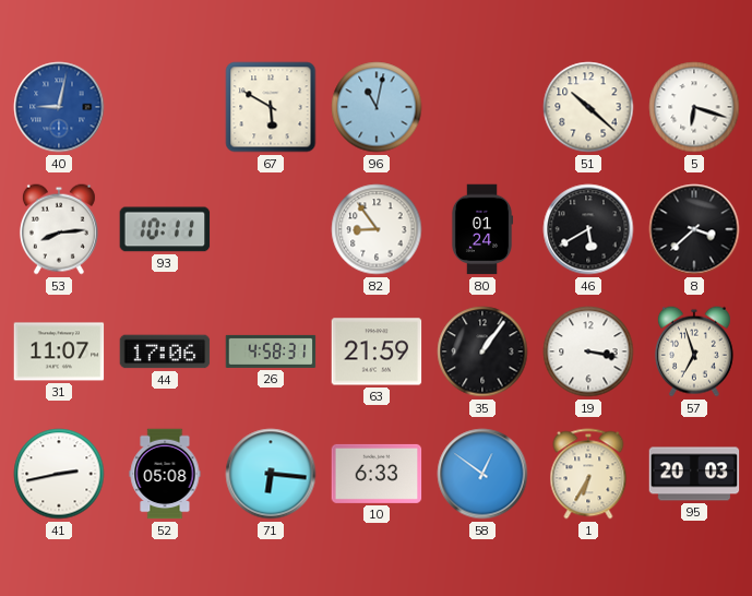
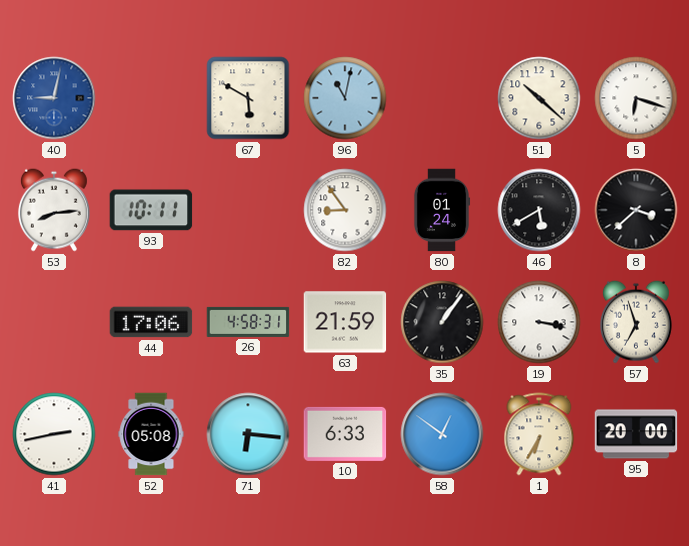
31: 11:07 -> none (59, 351)
95: 20:03 -> 20:00 (636, 434)
